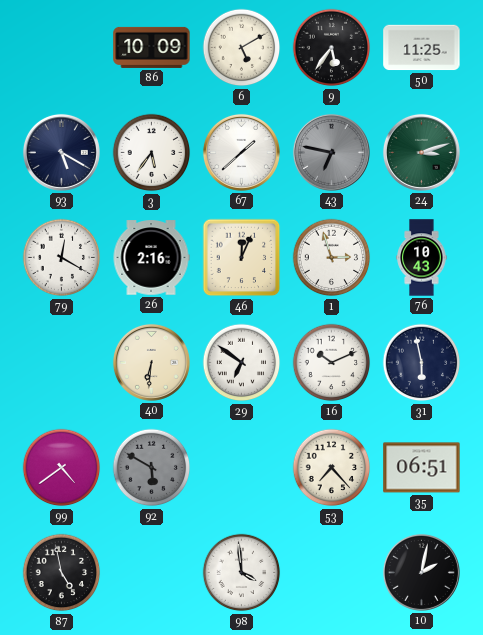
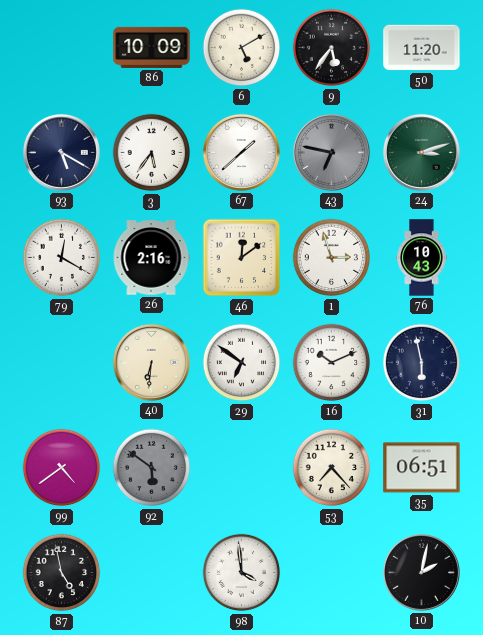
50: 11:25 -> 11:20 (422, 48)
46: 12:04 -> 12:09 (242, 258)
92: 5:50 -> 5:51 (152, 468)
